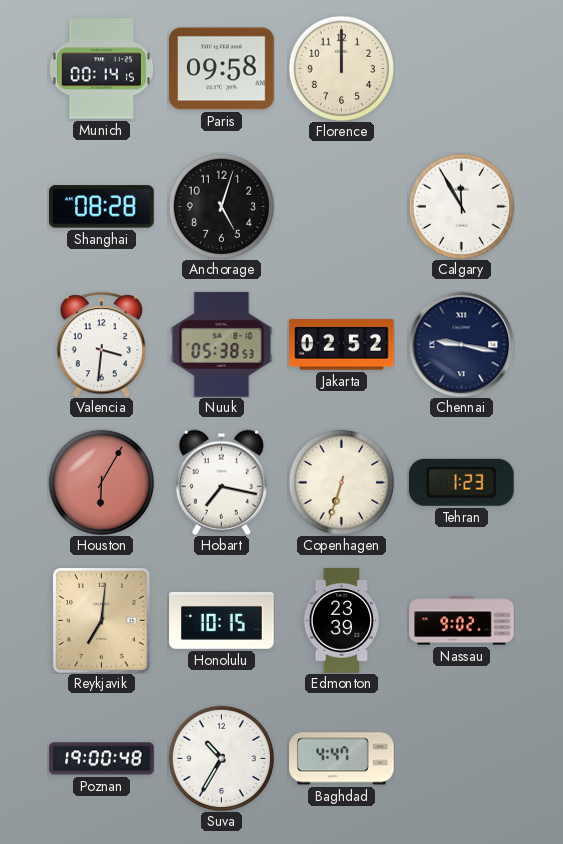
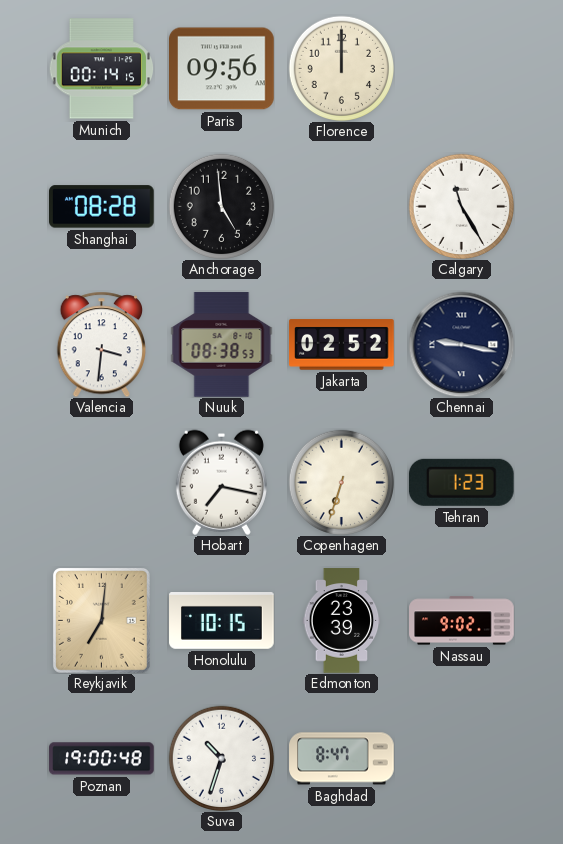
Paris: 09:58 -> 09:56 (222, 69)
Anchorage: 5:03 -> 4:59 (221, 206)
Calgary: 11:55 -> 11:25 (461, 206)
Nuuk: 05:38 -> 08:38 (222, 345)
Houston: 6:05 -> none (101, 482)
Suva: 10:35 -> 10:33 (221, 758)
Baghdad: 4:47 -> 8:47 (342, 759)
